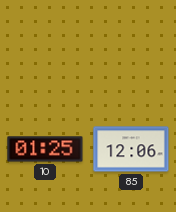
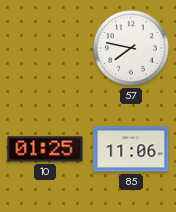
57: none -> 7:47 (132, 49)
85: 12:06 -> 11:06 (131, 149)
